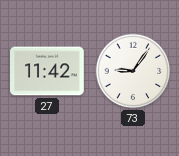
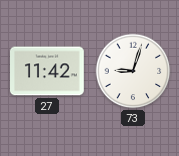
73: 9:06 -> 9:03 (133, 71)
